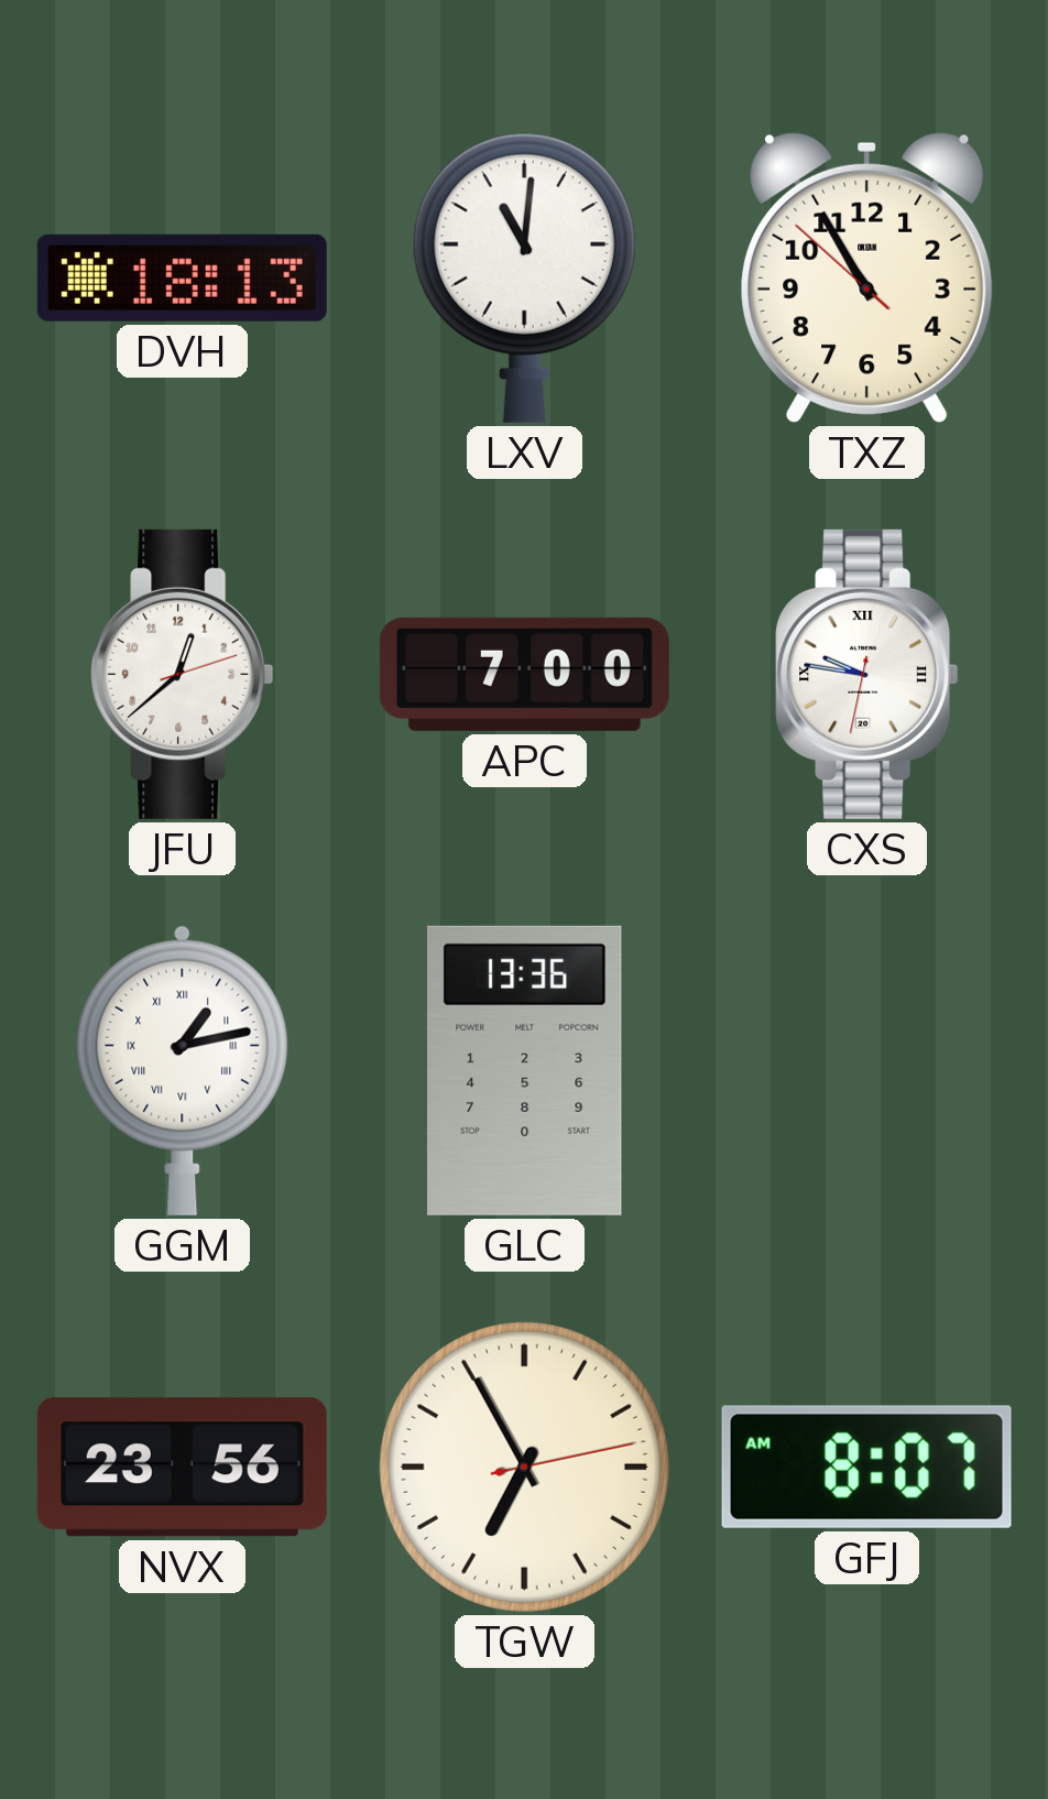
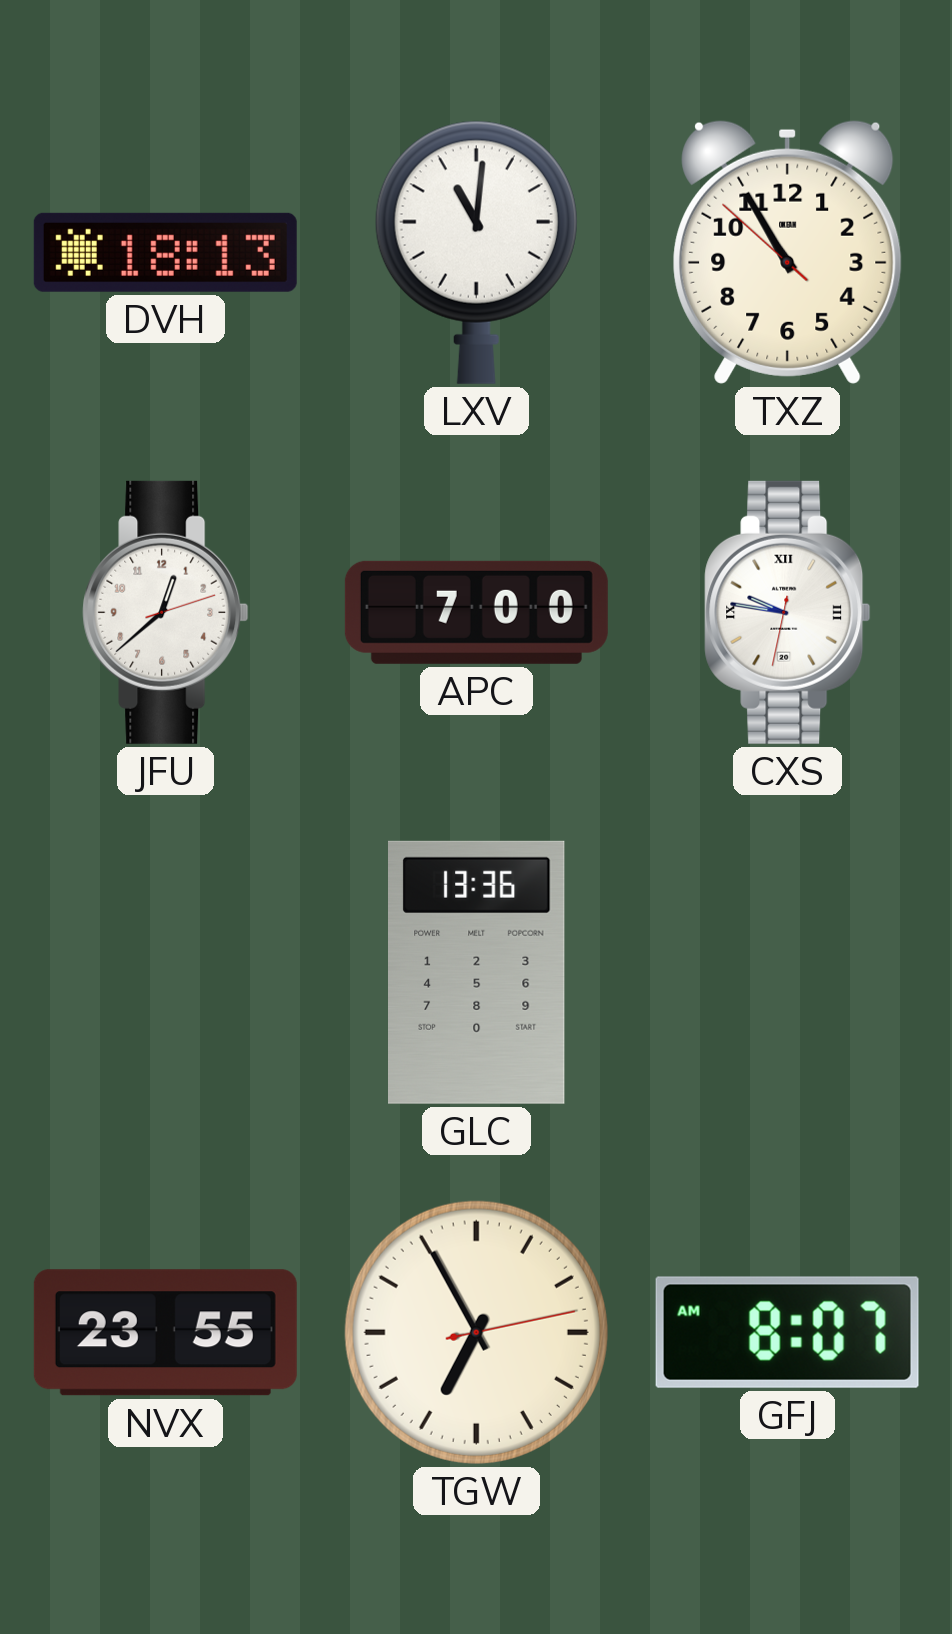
GGM: 1:13 -> none (183, 1070)
NVX: 23:56 -> 23:55 (165, 1333)
